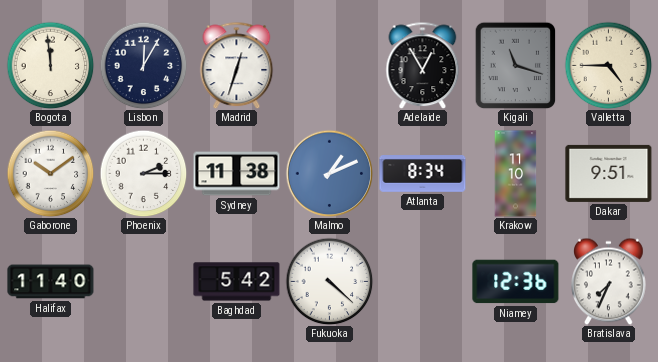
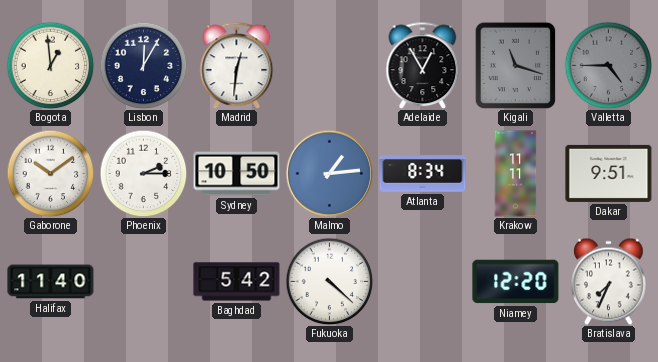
Bogota: 11:59 -> 12:59 (50, 65)
Madrid: 12:33 -> 12:31 (237, 65)
Valletta dial: cream -> grey (608, 65)
Sydney: 11:38 -> 10:50 (237, 174)
Malmo: 1:11 -> 1:14 (329, 173)
Krakow: 11:10 -> 11:11 (516, 174)
Niamey: 12:36 -> 12:20 (516, 282)
